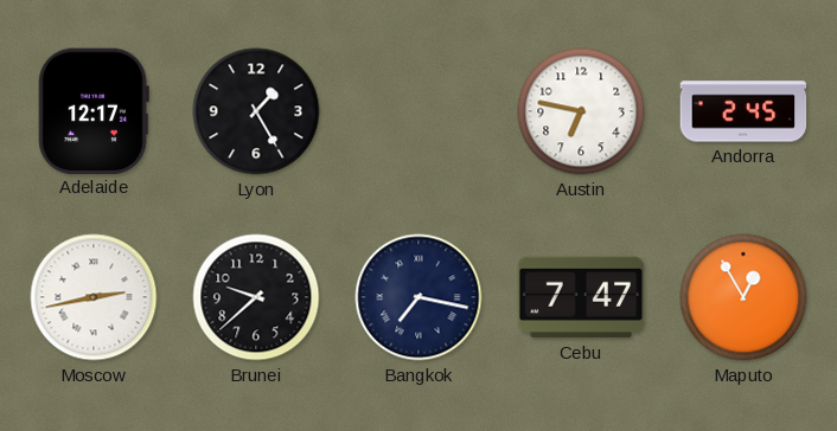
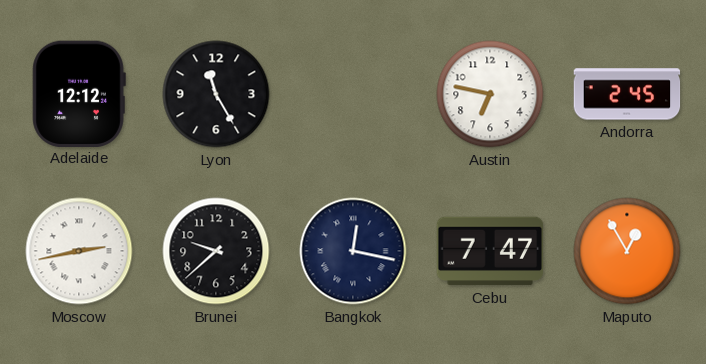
Adelaide: 12:17 -> 12:12 (79, 93)
Lyon: 1:25 -> 11:25 (216, 94)
Bangkok: 7:17 -> 12:17 (353, 251)
